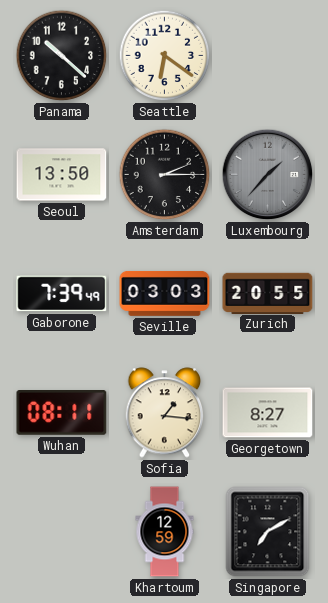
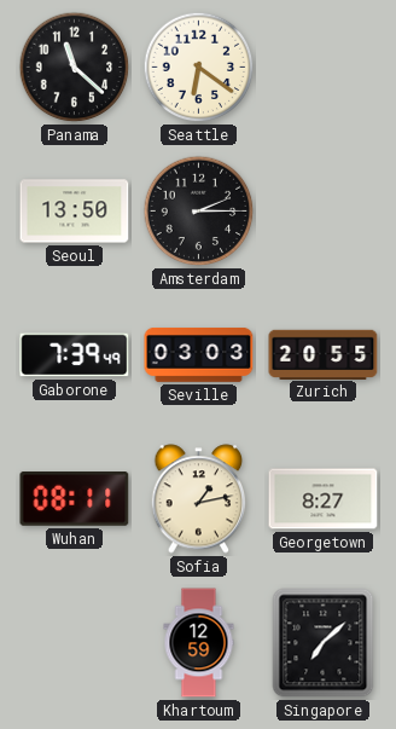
Panama: 10:22 -> 11:22 (75, 68)
Luxembourg: 1:37 -> none (268, 175)
Sofia: 1:16 -> 1:13 (199, 499)
Singapore: 7:10 -> 7:08 (324, 643)
